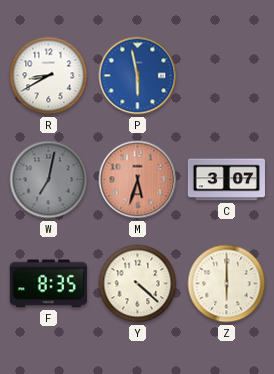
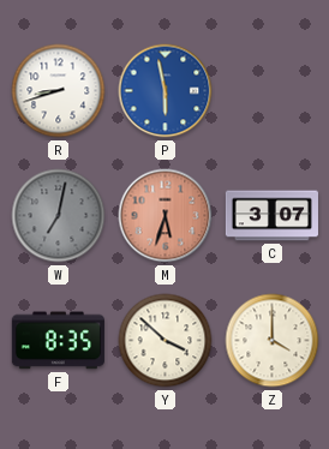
R: 8:40 -> 8:42 (59, 91)
Y: 4:22 -> 3:52 (166, 341)
Z: 6:00 -> 4:00 (273, 341)
